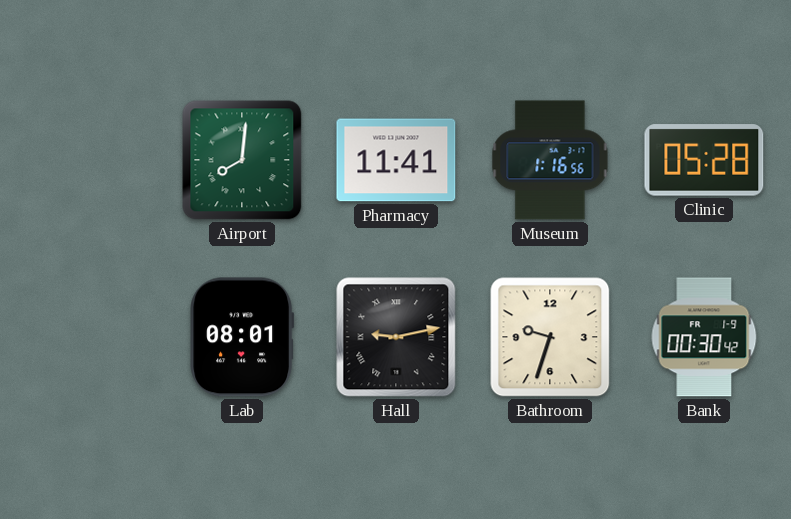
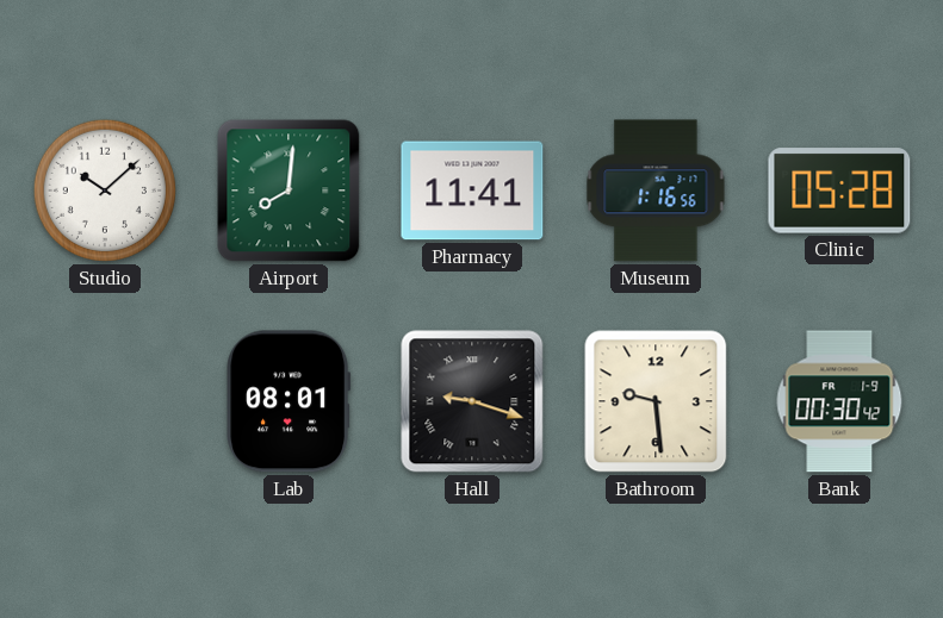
Studio: none -> 10:08 (105, 191)
Hall: 9:13 -> 9:18 (472, 401)
Bathroom: 9:33 -> 9:29 (656, 401)
